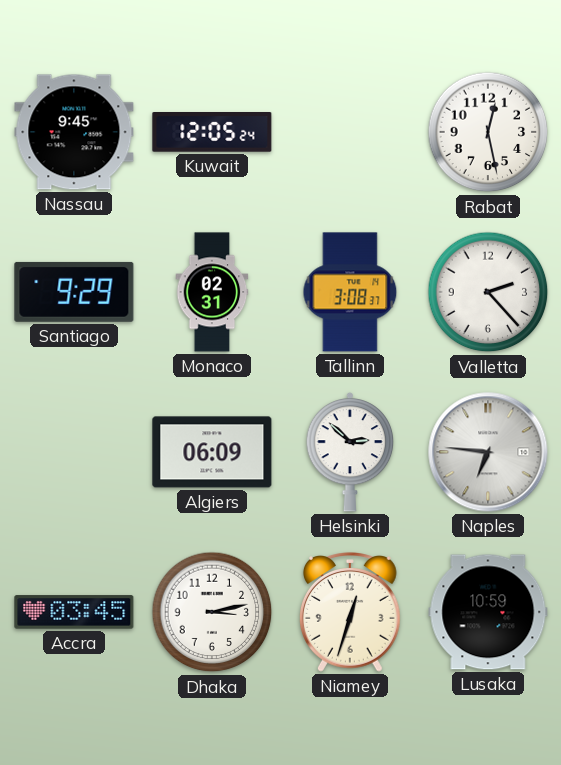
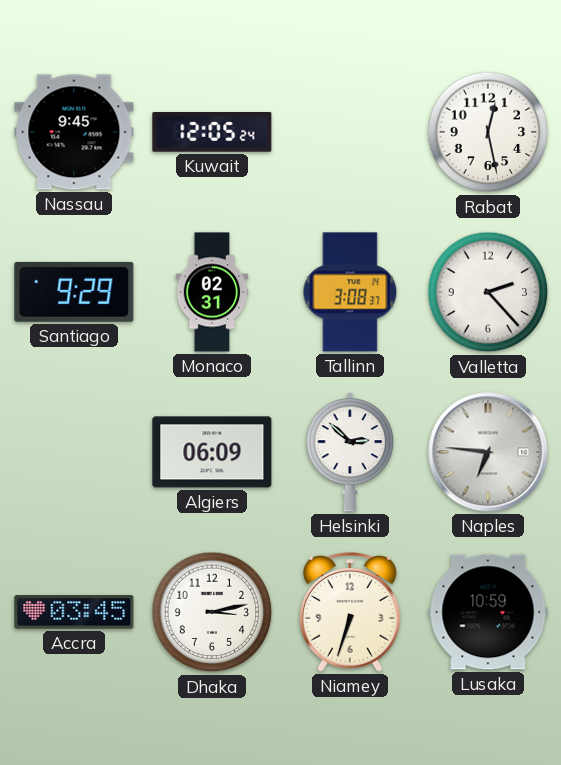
Niamey: 12:33 -> 6:33 (351, 612)
